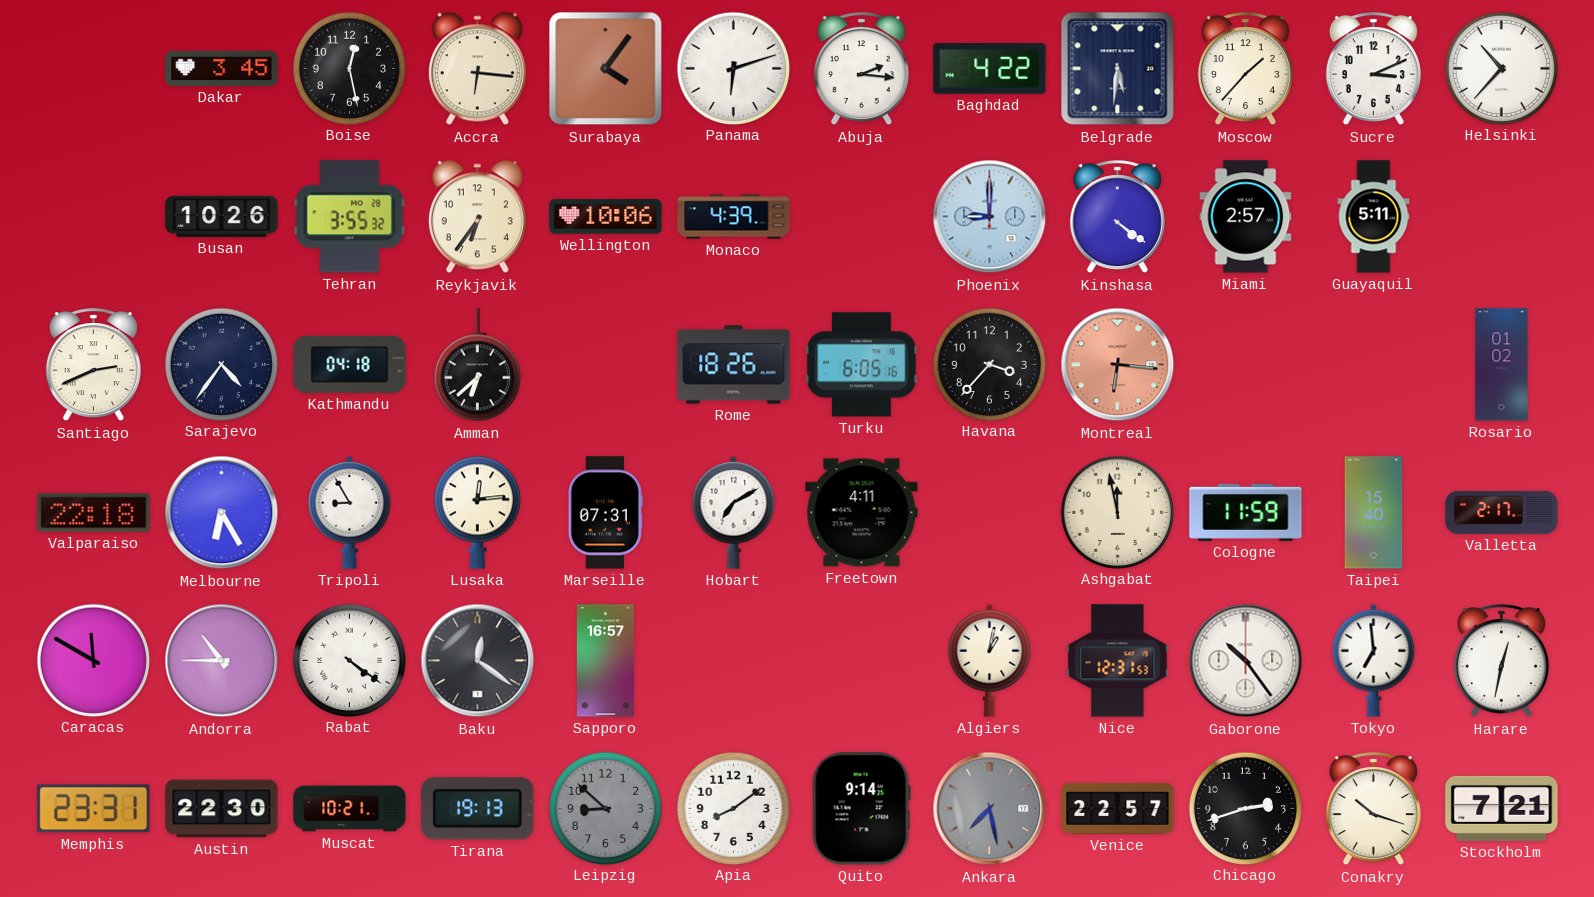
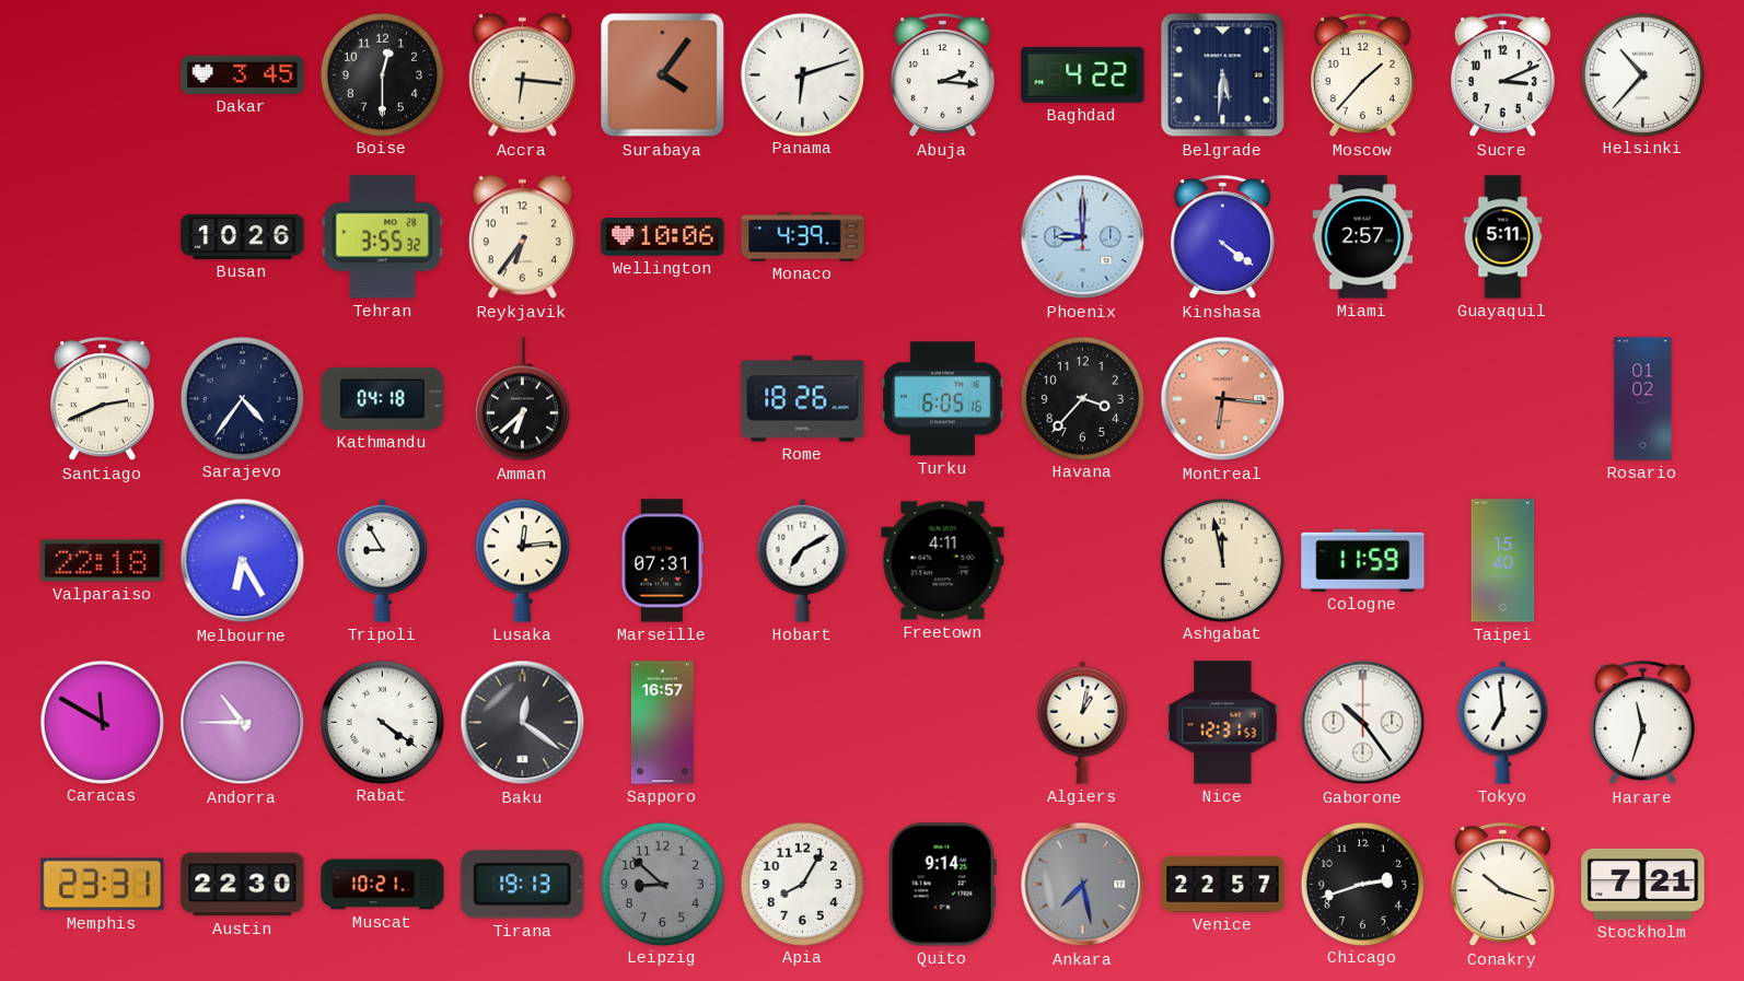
Boise: 12:28 -> 12:30 (382, 74)
Valletta: 2:17 -> none (1502, 512)
Harare: 12:32 -> 11:33 (1642, 723)
Apia: 8:09 -> 8:05 (802, 884)
